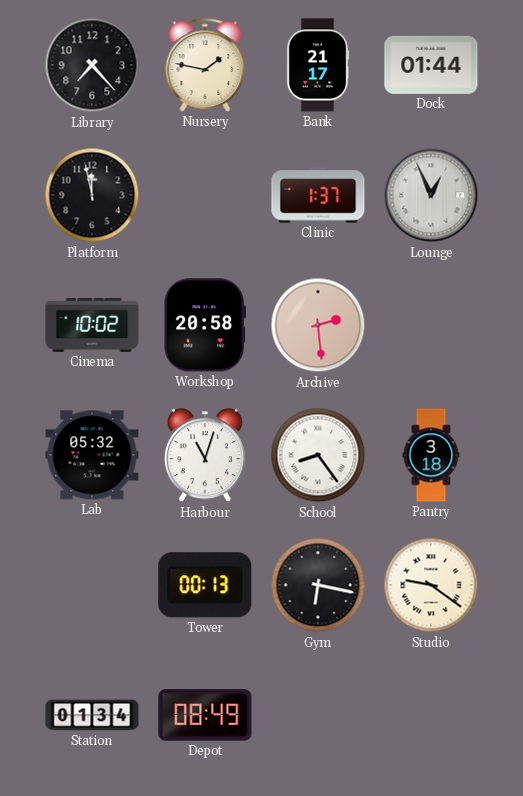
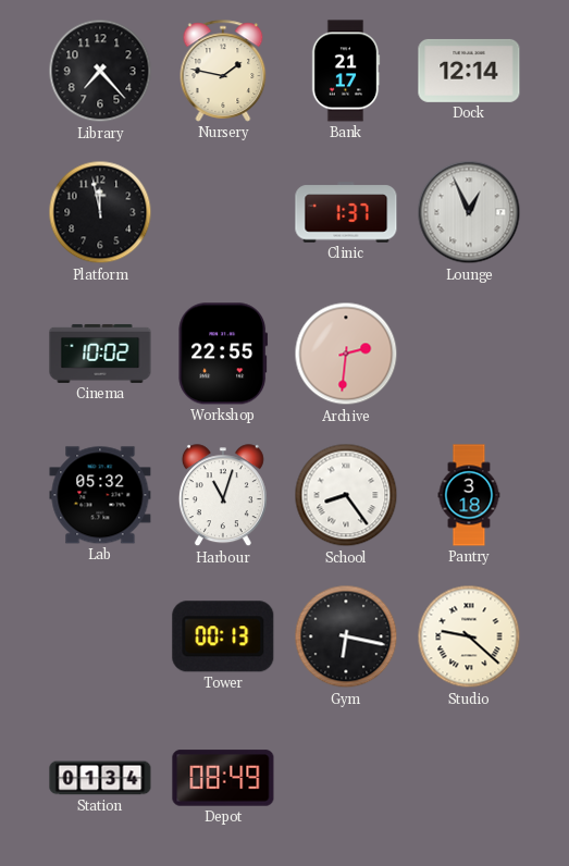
Dock: 01:44 -> 12:14 (469, 71)
Workshop: 20:58 -> 22:55 (223, 354)
Archive: 2:29 -> 2:31 (346, 354)
Studio: 9:21 -> 9:22 (469, 636)
